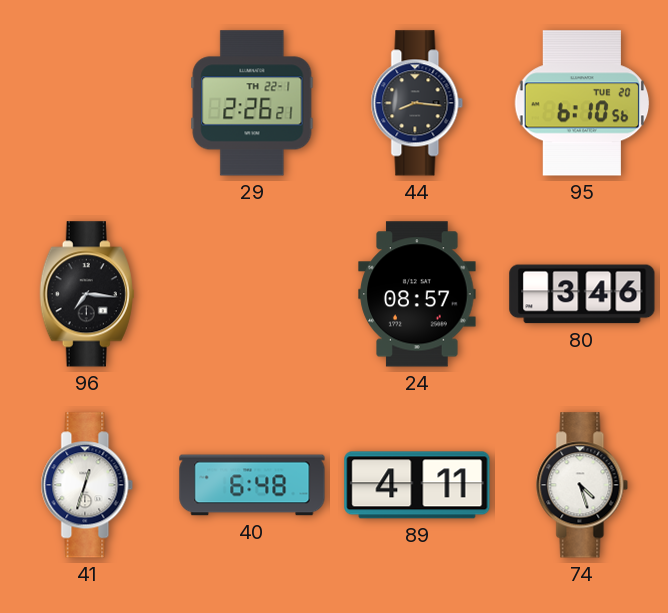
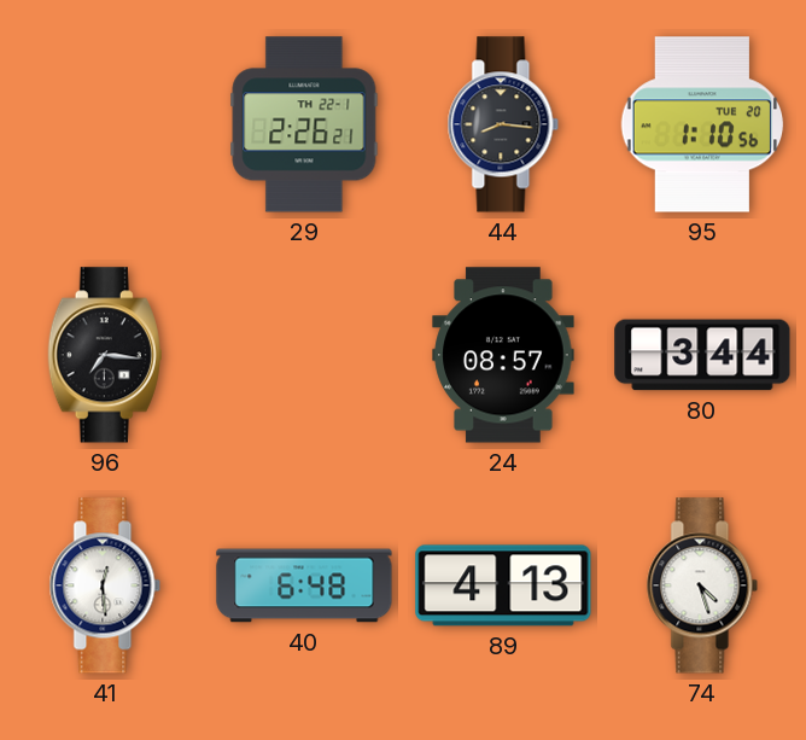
95: 6:10 -> 1:10 (702, 124)
80: 3:46 -> 3:44 (702, 355)
41: 12:33 -> 12:29 (105, 585)
89: 4:11 -> 4:13 (503, 585)
